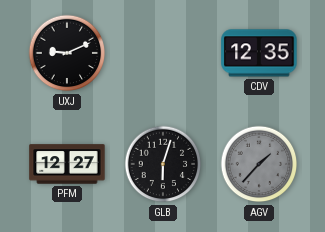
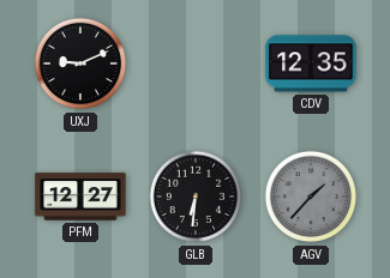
GLB: 6:03 -> 6:31 (196, 197)
